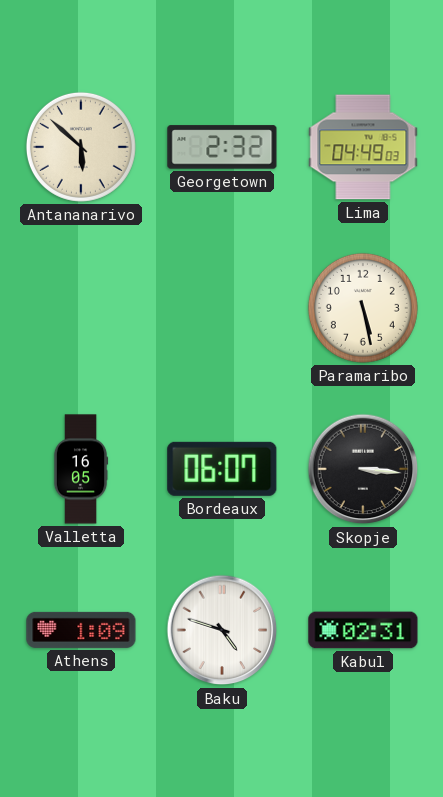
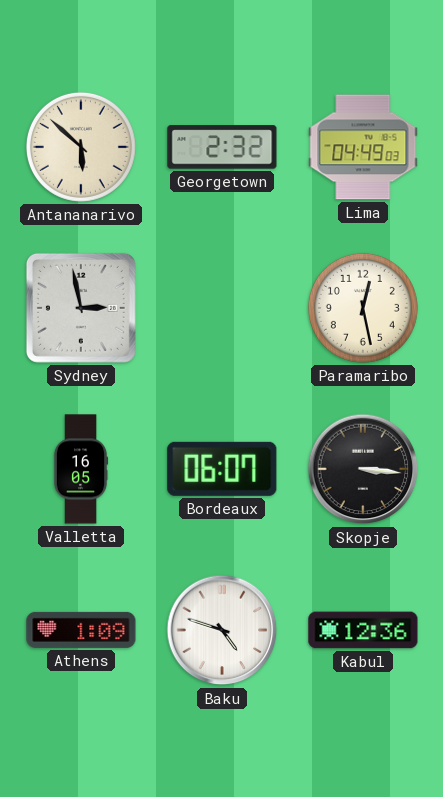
Sydney: none -> 2:58 (81, 308)
Paramaribo: 5:28 -> 12:28 (363, 308)
Kabul: 02:31 -> 12:36 (363, 630)
